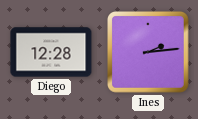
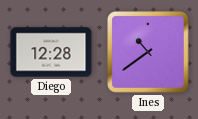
Ines: 2:14 -> 10:39 (149, 53)
